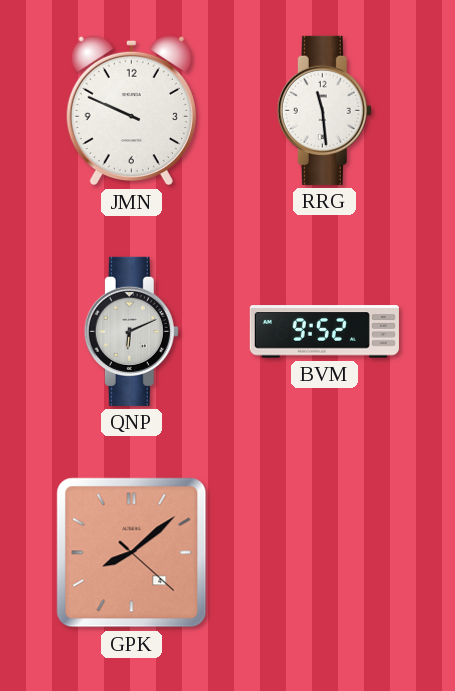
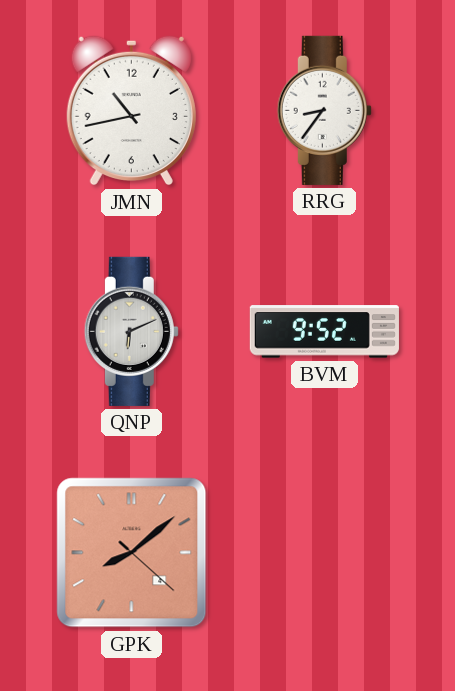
JMN: 9:49 -> 10:43 (131, 110)
RRG: 11:29 -> 8:36 (324, 110)
